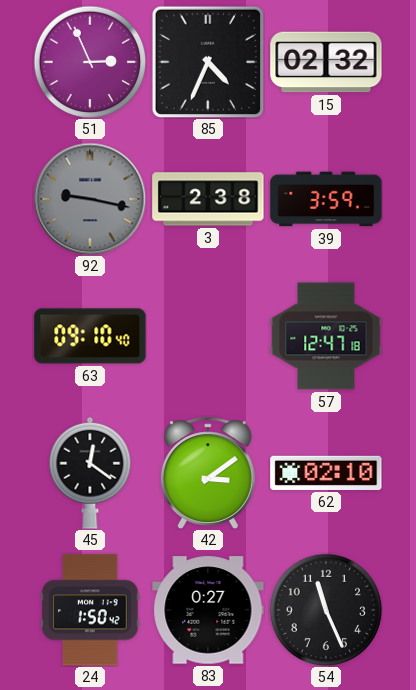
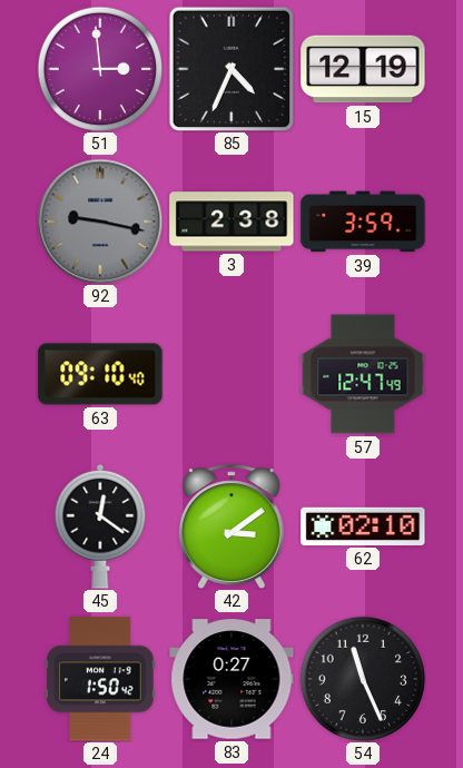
51: 2:56 -> 2:59 (100, 69)
15: 02:32 -> 12:19 (363, 69)
57: 12:47:18 -> 12:47:49 (363, 374)
